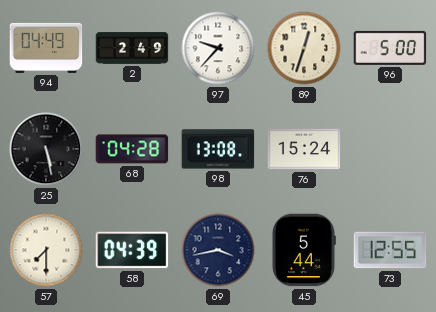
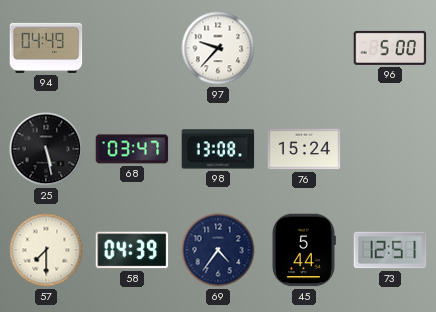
2: 2:49 -> none (132, 48)
89: 12:33 -> none (304, 48)
68: 04:28 -> 03:47 (132, 149)
69: 3:43 -> 4:36 (218, 250)
73: 12:55 -> 12:51 (390, 250)
